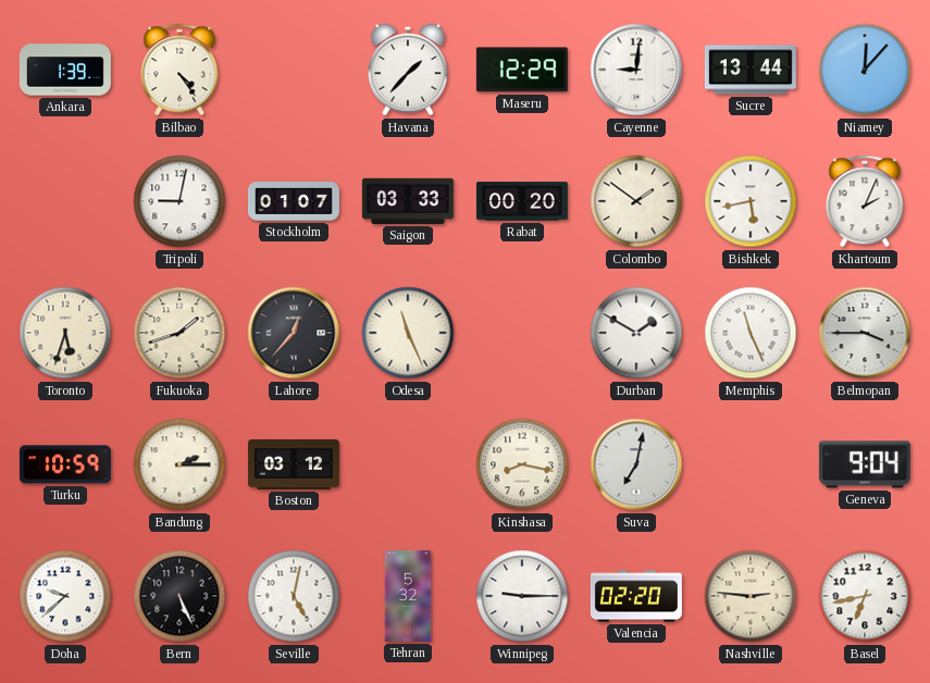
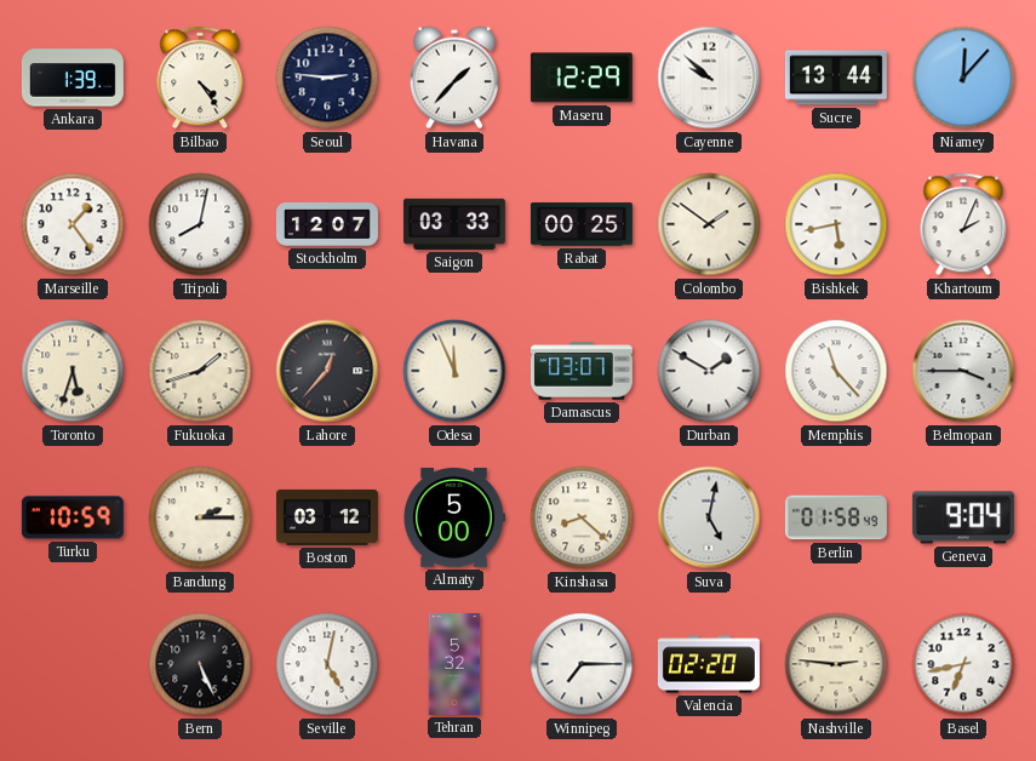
Seoul: none -> 2:46 (327, 78)
Cayenne: 9:01 -> 9:52 (709, 78)
Marseille: none -> 1:24 (73, 224)
Tripoli: 9:02 -> 8:02 (200, 224)
Stockholm: 01:07 -> 12:07 (327, 225)
Rabat: 00:20 -> 00:25 (582, 224)
Odesa: 11:26 -> 11:56 (454, 371)
Damascus: none -> 03:07 (582, 371)
Memphis: 11:26 -> 11:23 (836, 371)
Almaty: none -> 5:00 (454, 519)
Kinshasa: 8:17 -> 8:22 (582, 517)
Suva: 7:02 -> 5:02 (709, 517)
Berlin: none -> 01:58 (836, 517)
Doha: 9:38 -> none (65, 596)
Winnipeg: 9:15 -> 7:15 (582, 664)
